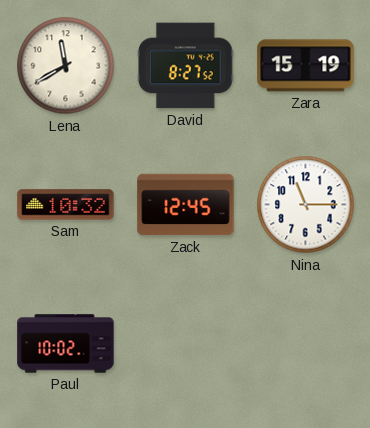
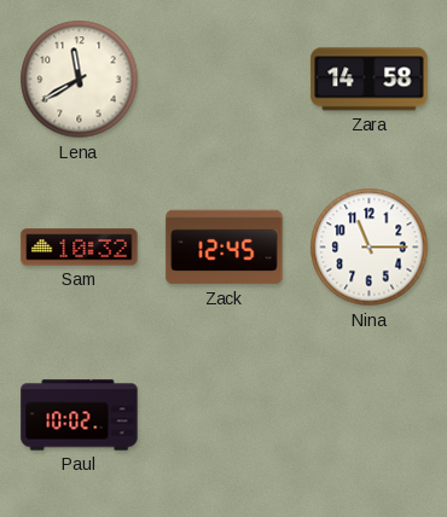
David: 8:27 -> none (186, 66)
Zara: 15:19 -> 14:58 (370, 80)
